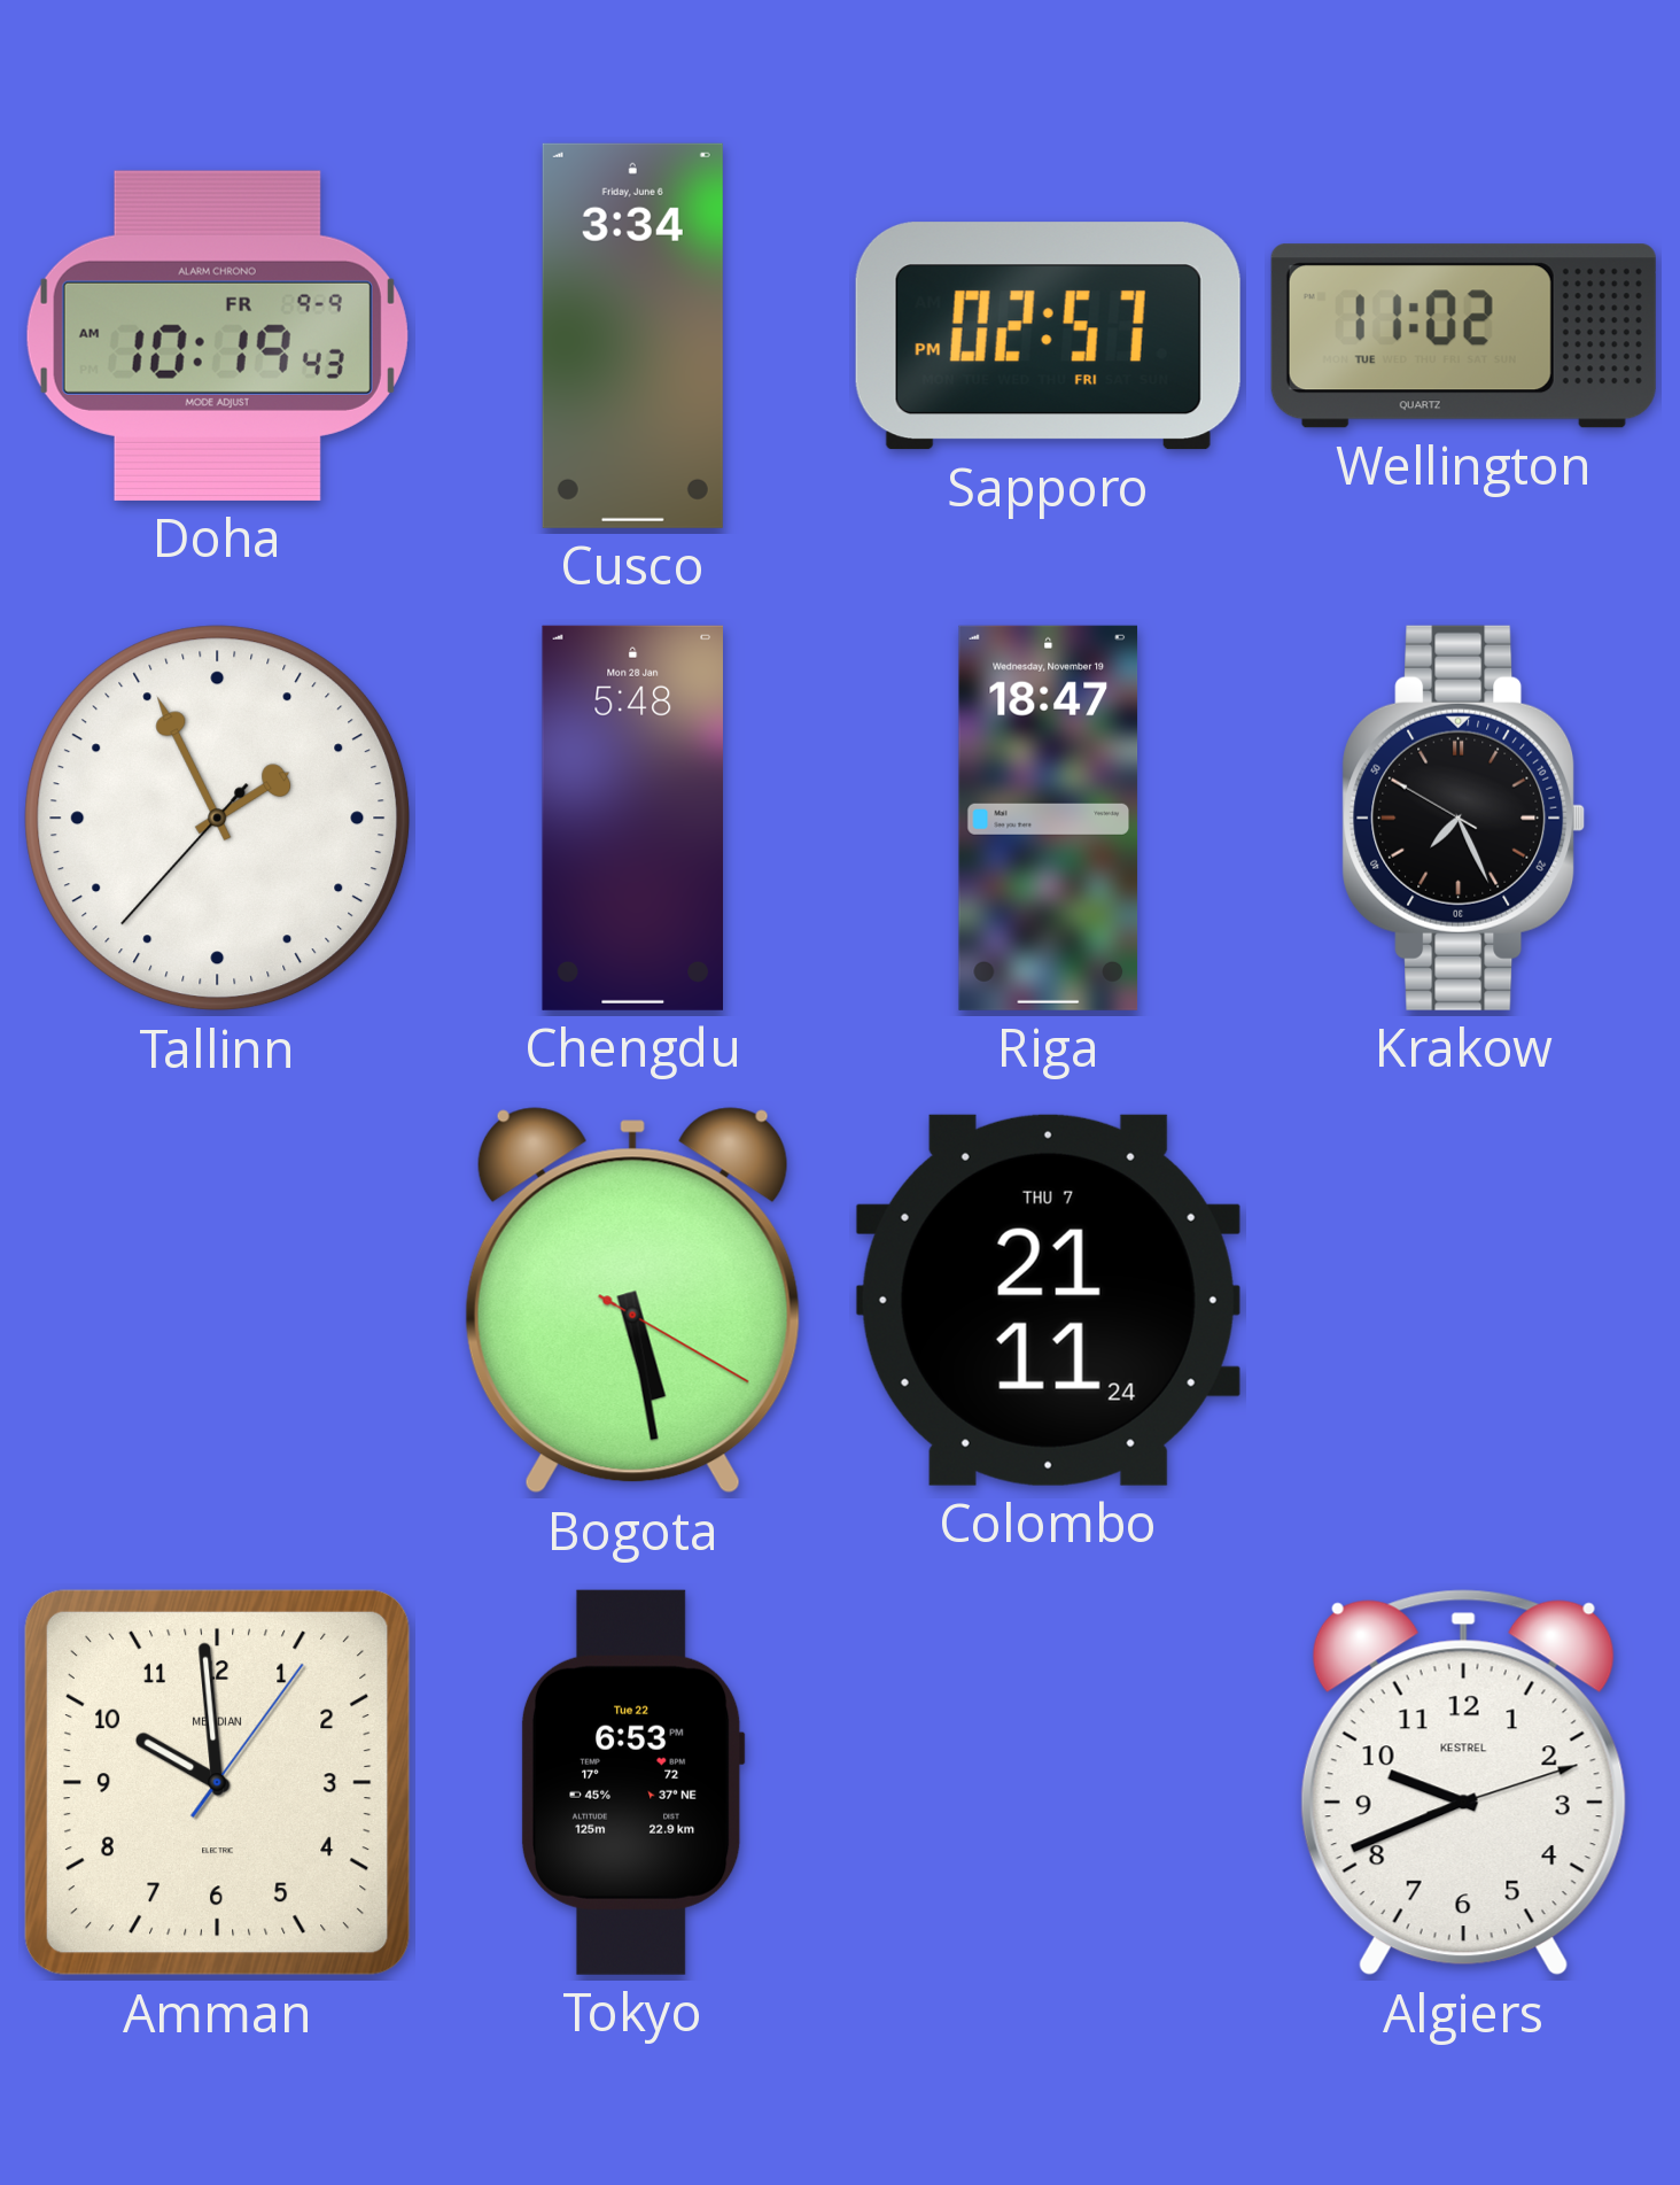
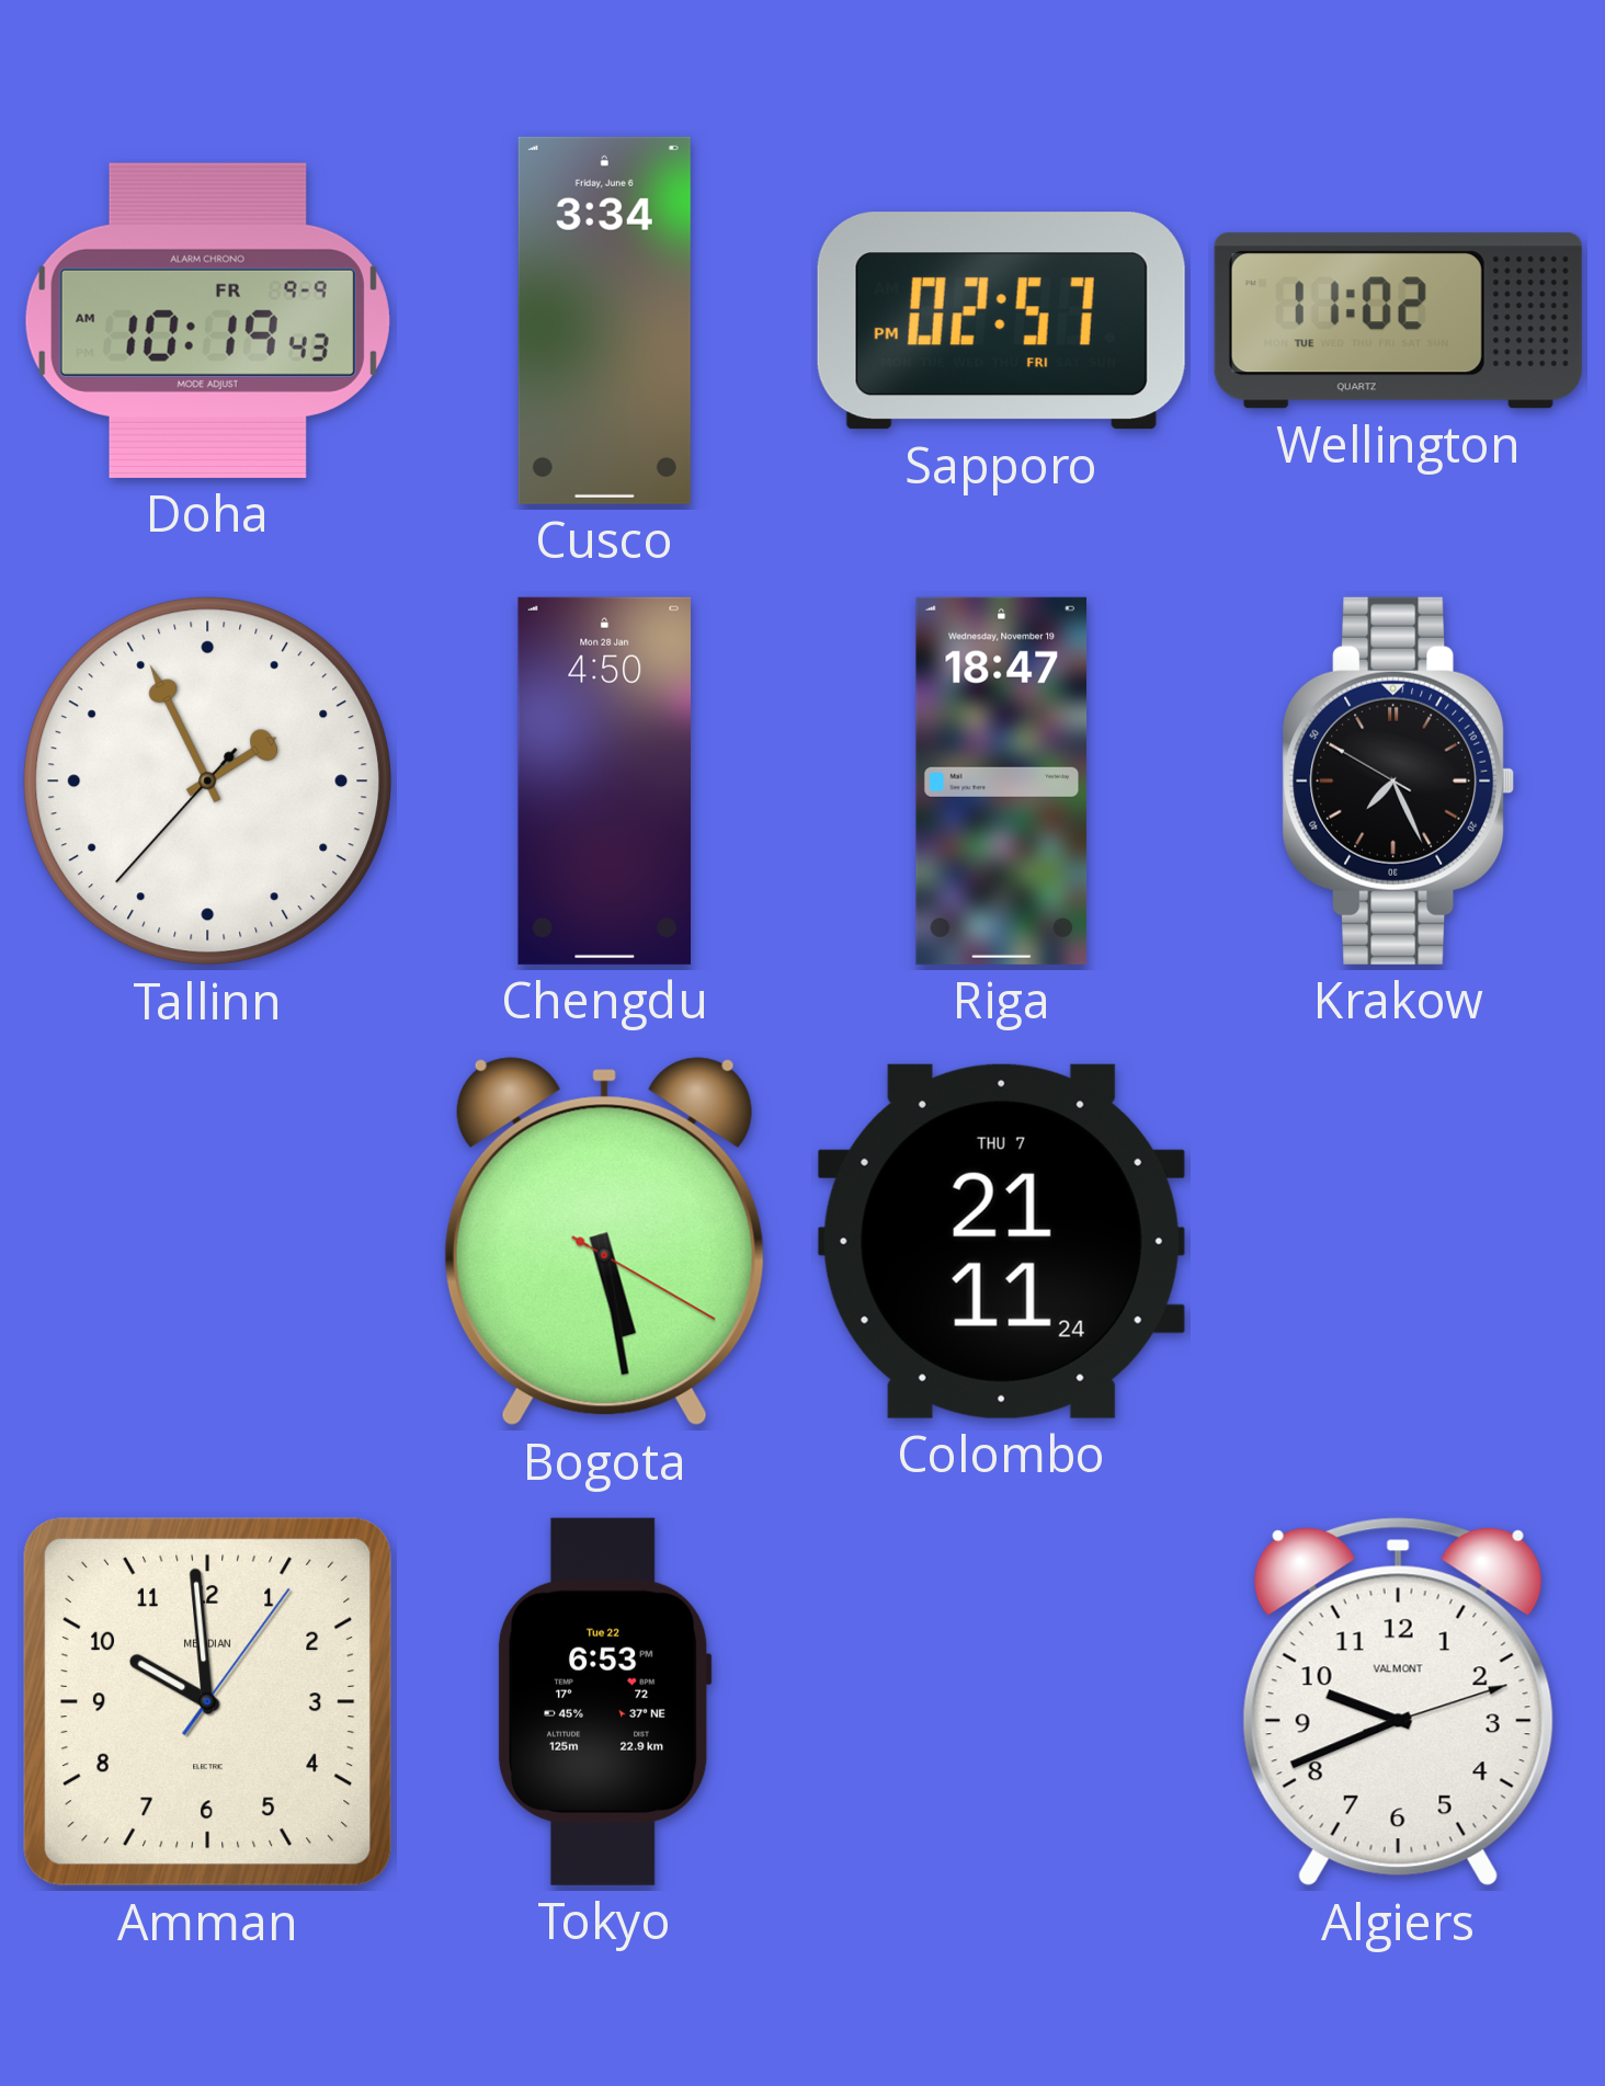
Chengdu: 5:48 -> 4:50 (604, 780)
Algiers brand: KESTREL -> VALMONT (1398, 1702)
